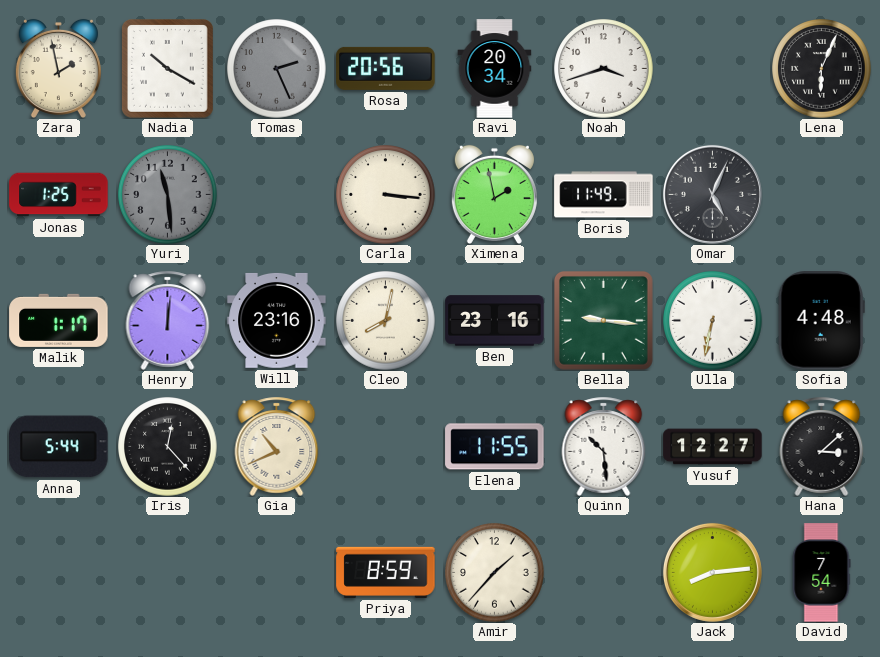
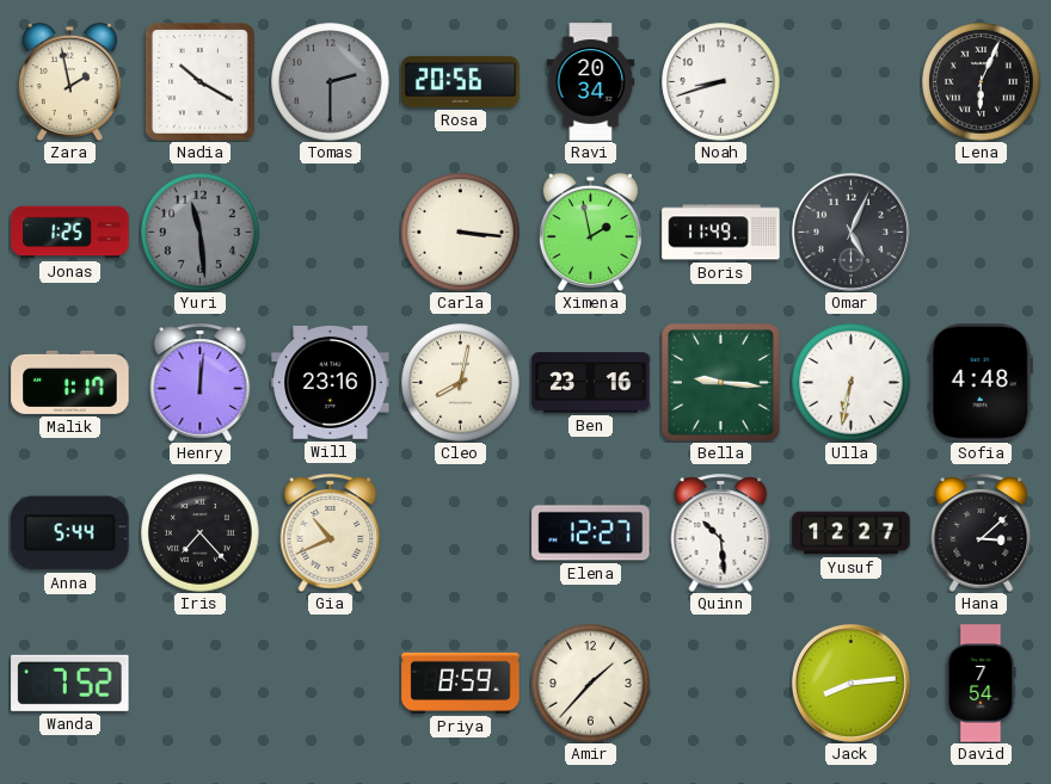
Tomas: 2:26 -> 2:30 (331, 82)
Noah: 3:42 -> 8:42 (721, 82)
Iris: 12:23 -> 7:23 (201, 533)
Elena: 11:55 -> 12:27 (591, 533)
Wanda: none -> 7:52 (70, 683)
